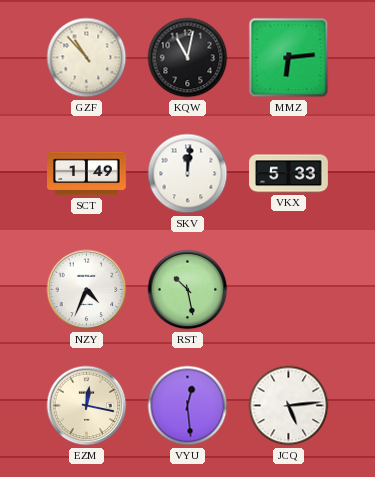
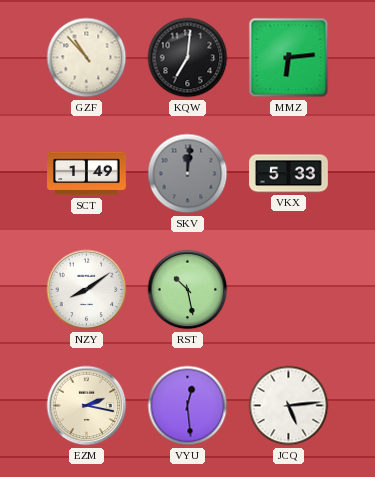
KQW: 11:02 -> 7:01 (188, 58)
SKV dial: white -> grey (188, 174)
NZY: 4:34 -> 8:09 (87, 290)
EZM: 12:17 -> 2:17 (87, 406)
